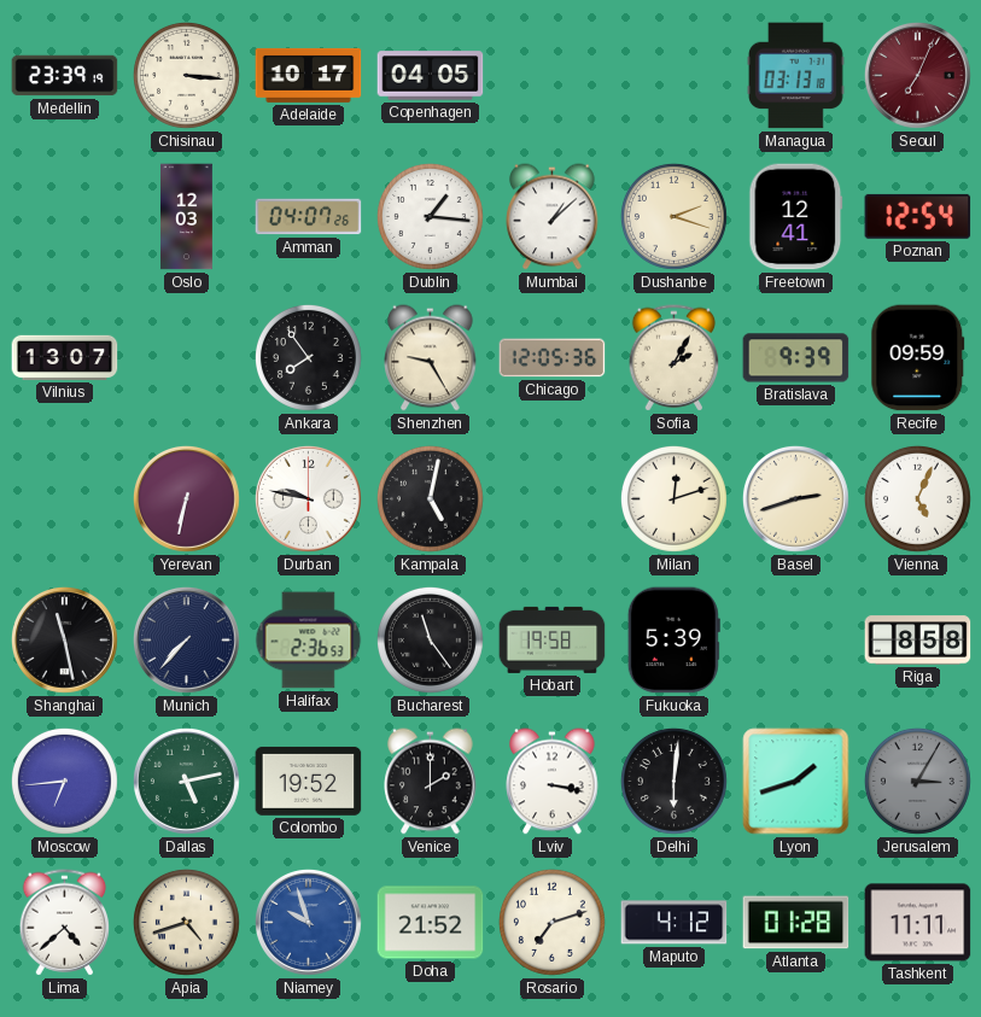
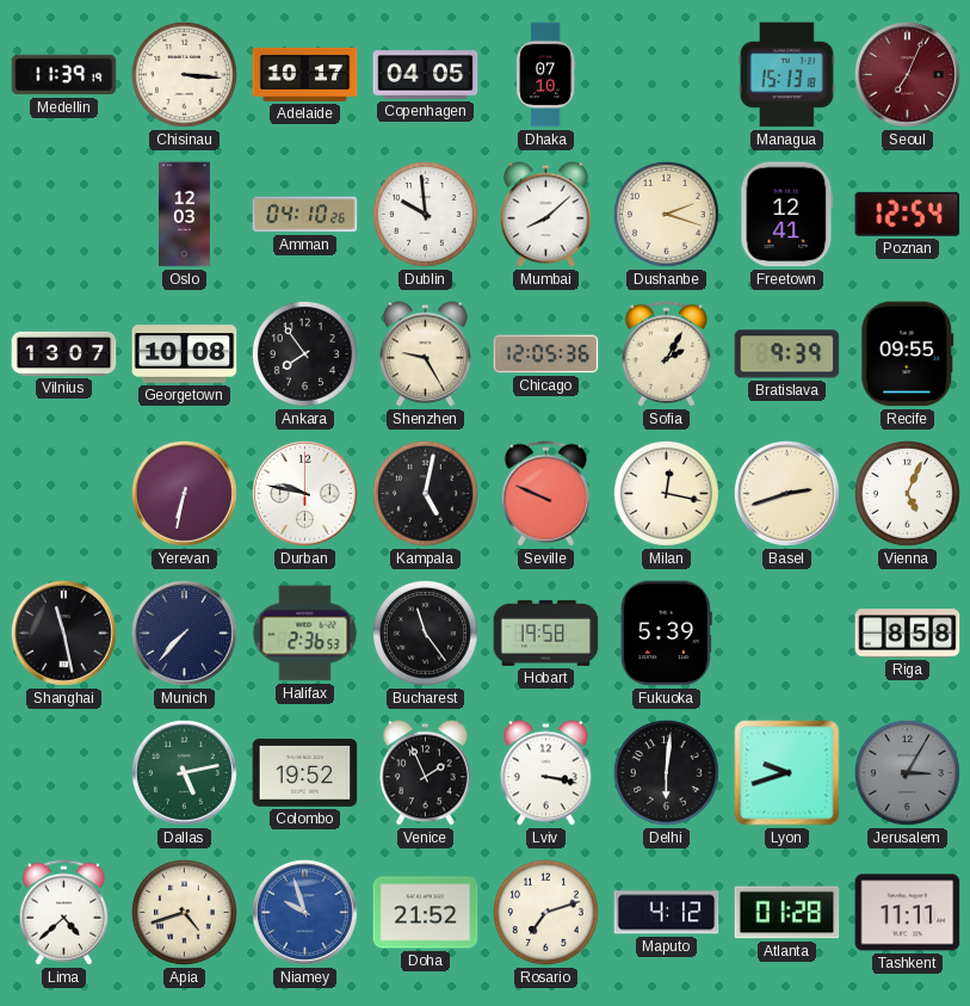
Medellin: 23:39 -> 11:39 (64, 75)
Dhaka: none -> 07:10 (546, 75)
Managua: 03:13 -> 15:13 (787, 75)
Amman: 04:07 -> 04:10 (305, 215)
Dublin: 1:16 -> 9:59 (425, 214)
Mumbai: 1:08 -> 8:08 (546, 215)
Georgetown: none -> 10:08 (185, 354)
Recife: 09:59 -> 09:55 (908, 354)
Seville: none -> 9:49 (546, 494)
Milan: 12:12 -> 12:17 (666, 493)
Moscow: 6:44 -> none (64, 781)
Venice: 2:00 -> 1:56 (426, 773)
Lyon: 1:42 -> 9:42 (787, 773)
